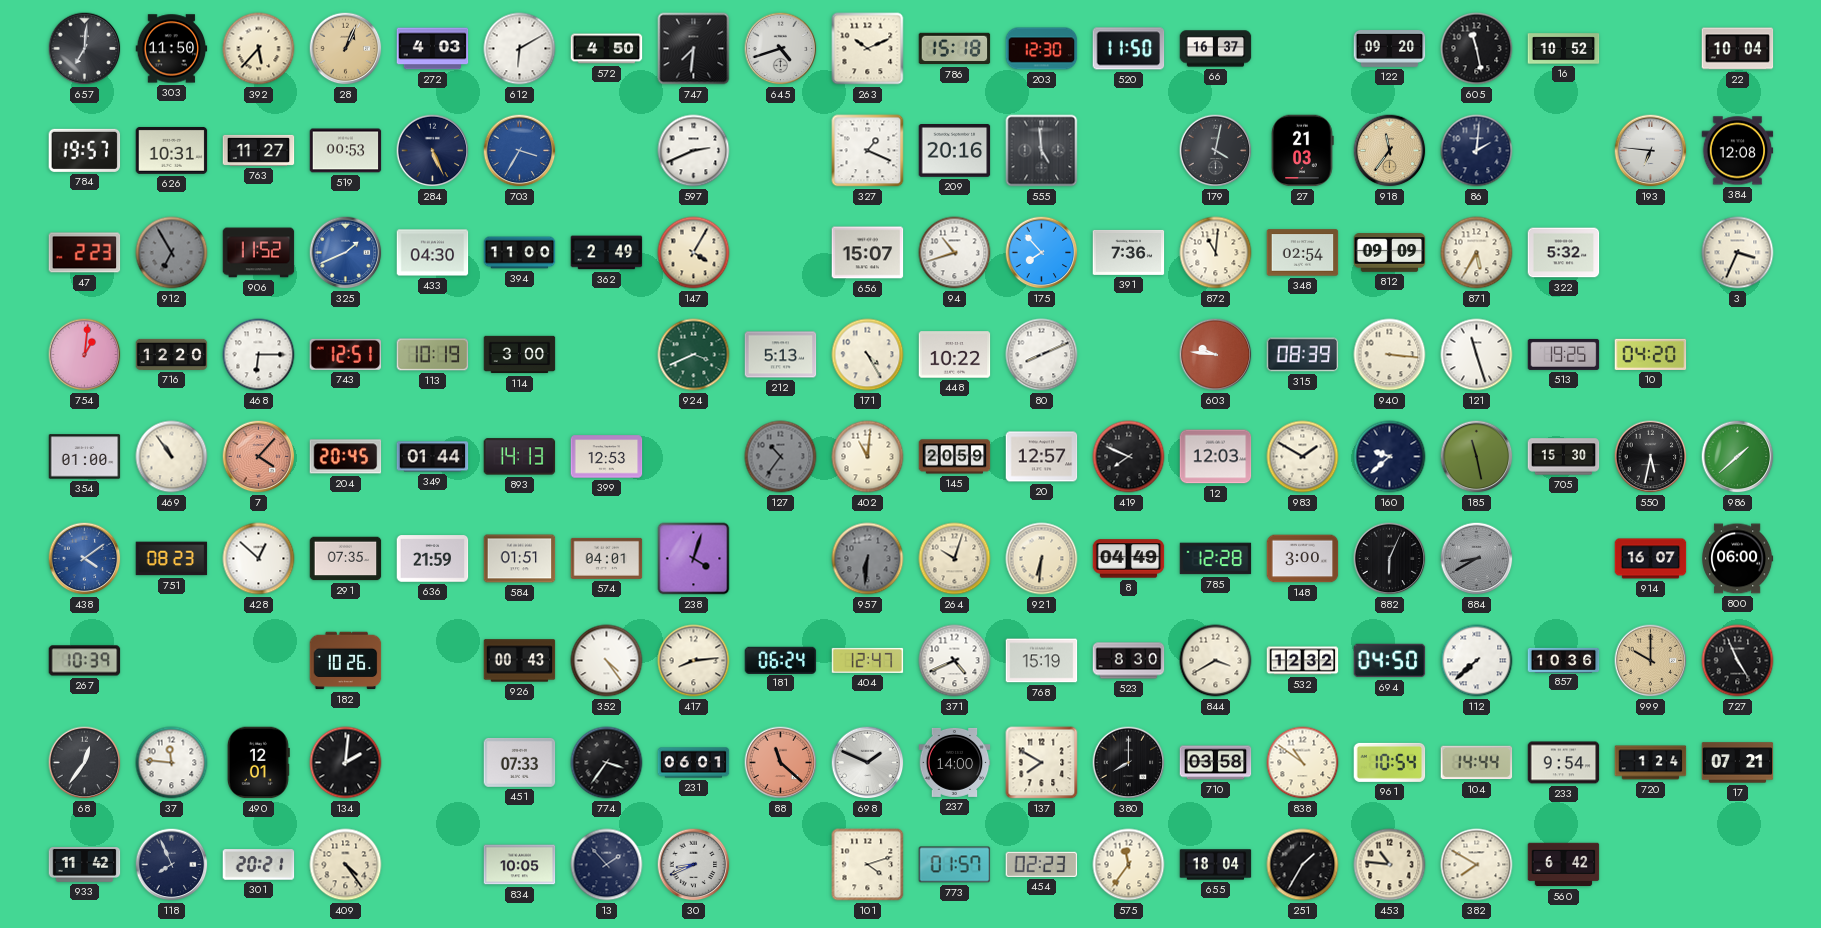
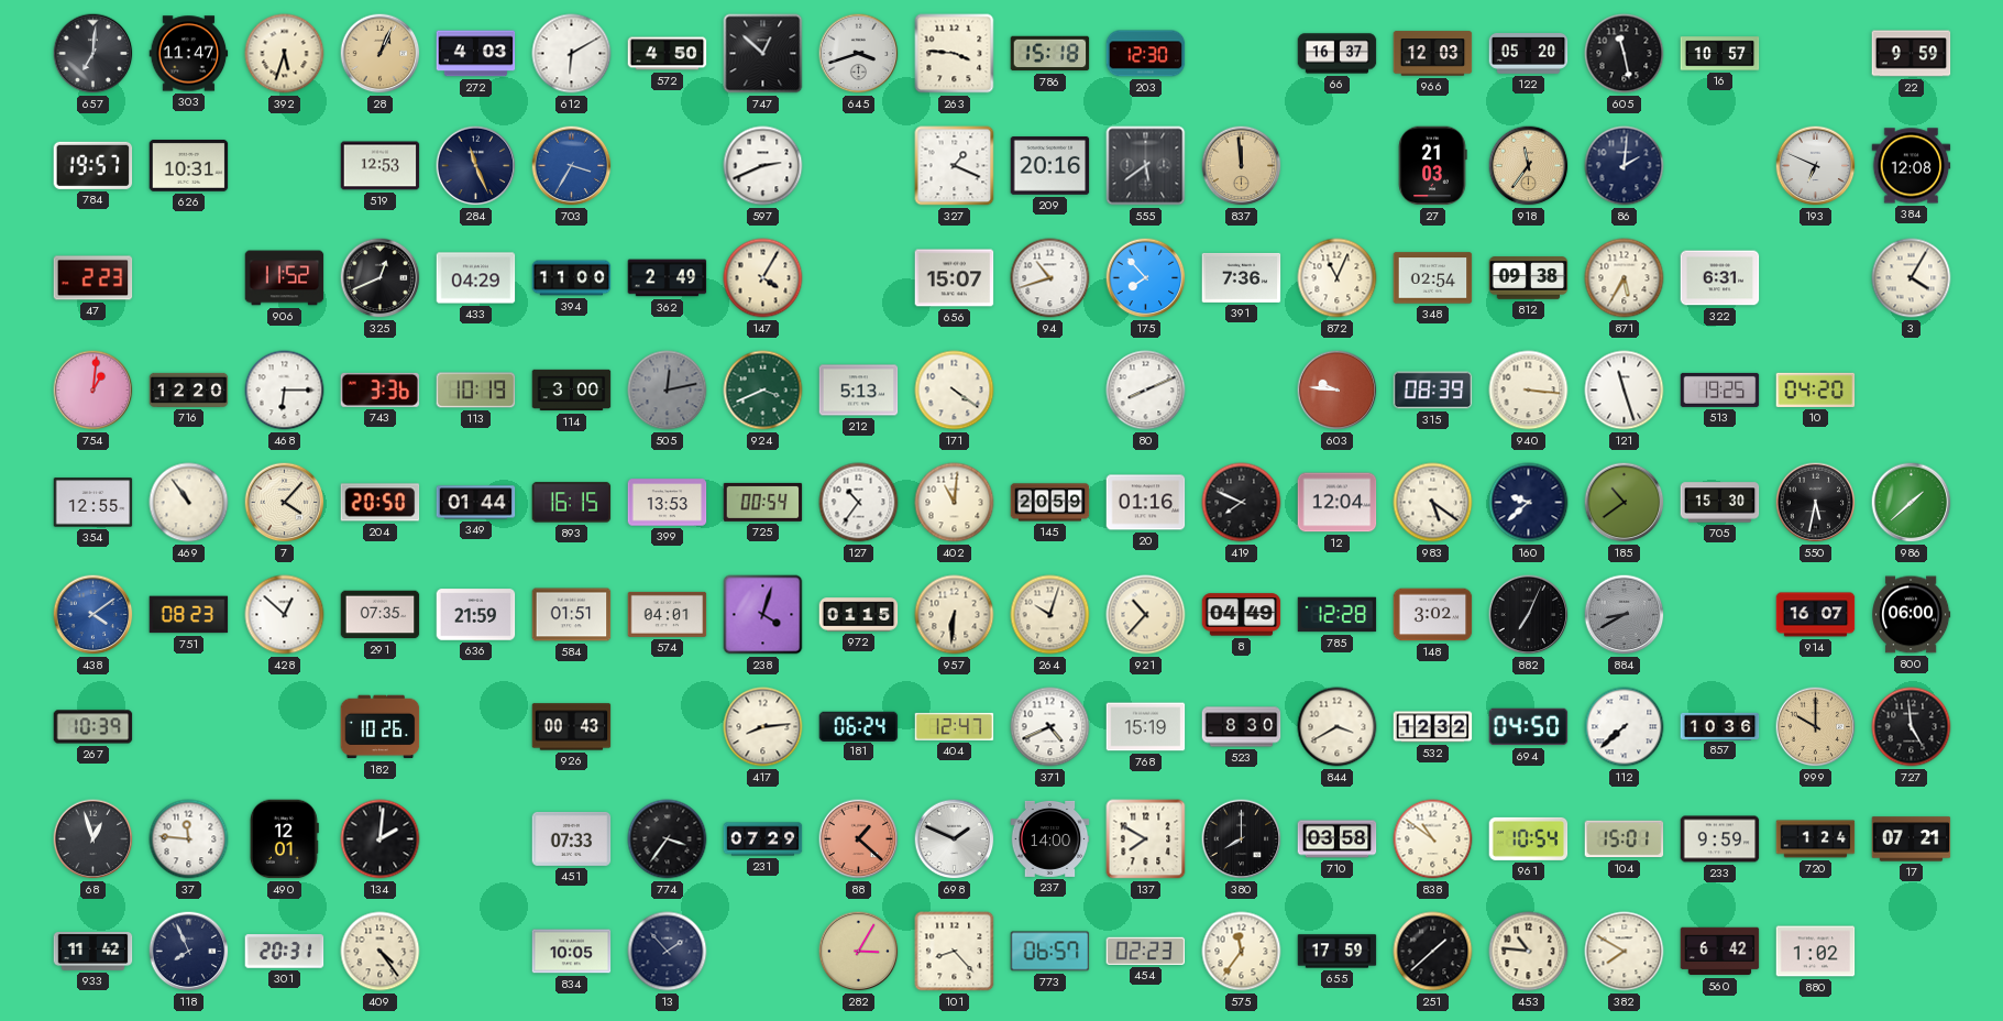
303: 11:50 -> 11:47 (189, 54)
392: 5:37 -> 5:33 (285, 54)
747: 7:31 -> 12:52 (763, 54)
645: 4:42 -> 3:42 (859, 54)
263: 10:11 -> 3:46 (955, 54)
520: 11:50 -> none (1129, 49)
966: none -> 12:03 (1433, 54)
122: 09:20 -> 05:20 (1529, 54)
16: 10:52 -> 10:57 (1720, 54)
22: 10:04 -> 9:59 (1912, 54)
763: 11:27 -> none (259, 150)
519: 00:53 -> 12:53 (381, 166)
284: 5:26 -> 11:26 (476, 166)
555: 4:59 -> 5:39 (1146, 166)
837: none -> 11:59 (1242, 166)
179: 4:02 -> none (1216, 151)
193: 6:46 -> 6:49 (1816, 166)
912: 6:55 -> none (172, 253)
325: 1:41 -> 12:41 (381, 278)
325 dial: blue -> black (381, 278)
433: 04:30 -> 04:29 (476, 278)
872: 11:01 -> 11:04 (1338, 278)
812: 09:09 -> 09:38 (1529, 278)
322: 5:32 -> 6:31 (1720, 278)
3: 3:34 -> 4:05 (1912, 278)
743: 12:51 -> 3:36 (381, 389)
505: none -> 12:13 (668, 391)
171: 4:25 -> 4:21 (955, 391)
448: 10:22 -> none (955, 355)
354: 01:00 -> 12:55 (93, 503)
7 dial: salmon -> cream (285, 503)
204: 20:45 -> 20:50 (381, 503)
893: 14:13 -> 16:15 (572, 503)
399: 12:53 -> 13:53 (668, 503)
725: none -> 00:54 (763, 502)
127 dial: grey -> white (859, 503)
20: 12:57 -> 01:16 (1146, 503)
12: 12:03 -> 12:04 (1338, 503)
983: 1:50 -> 5:21 (1433, 503)
185: 11:28 -> 10:39 (1625, 503)
972: none -> 01:15 (859, 615)
957 dial: grey -> cream (955, 615)
921: 6:31 -> 10:37 (1146, 615)
148: 3:00 -> 3:02 (1433, 615)
882: 6:04 -> 7:04 (1529, 615)
352: 4:24 -> none (607, 661)
727: 4:56 -> 4:59 (1912, 727)
68: 12:36 -> 12:57 (93, 839)
231: 06:01 -> 07:29 (763, 839)
88: 11:22 -> 1:22 (859, 839)
104: 14:44 -> 15:01 (1625, 839)
233: 9:54 -> 9:59 (1720, 839)
301: 20:21 -> 20:31 (285, 952)
30: 8:41 -> none (694, 865)
282: none -> 3:05 (859, 952)
101: 4:12 -> 8:23 (955, 952)
773: 01:57 -> 06:57 (1050, 952)
655: 18:04 -> 17:59 (1338, 952)
251: 1:35 -> 1:38 (1433, 952)
880: none -> 1:02 (1816, 952)
